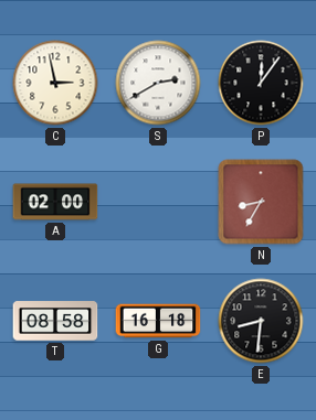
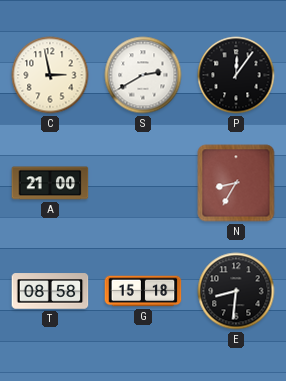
A: 02:00 -> 21:00 (50, 183)
G: 16:18 -> 15:18 (143, 291)
